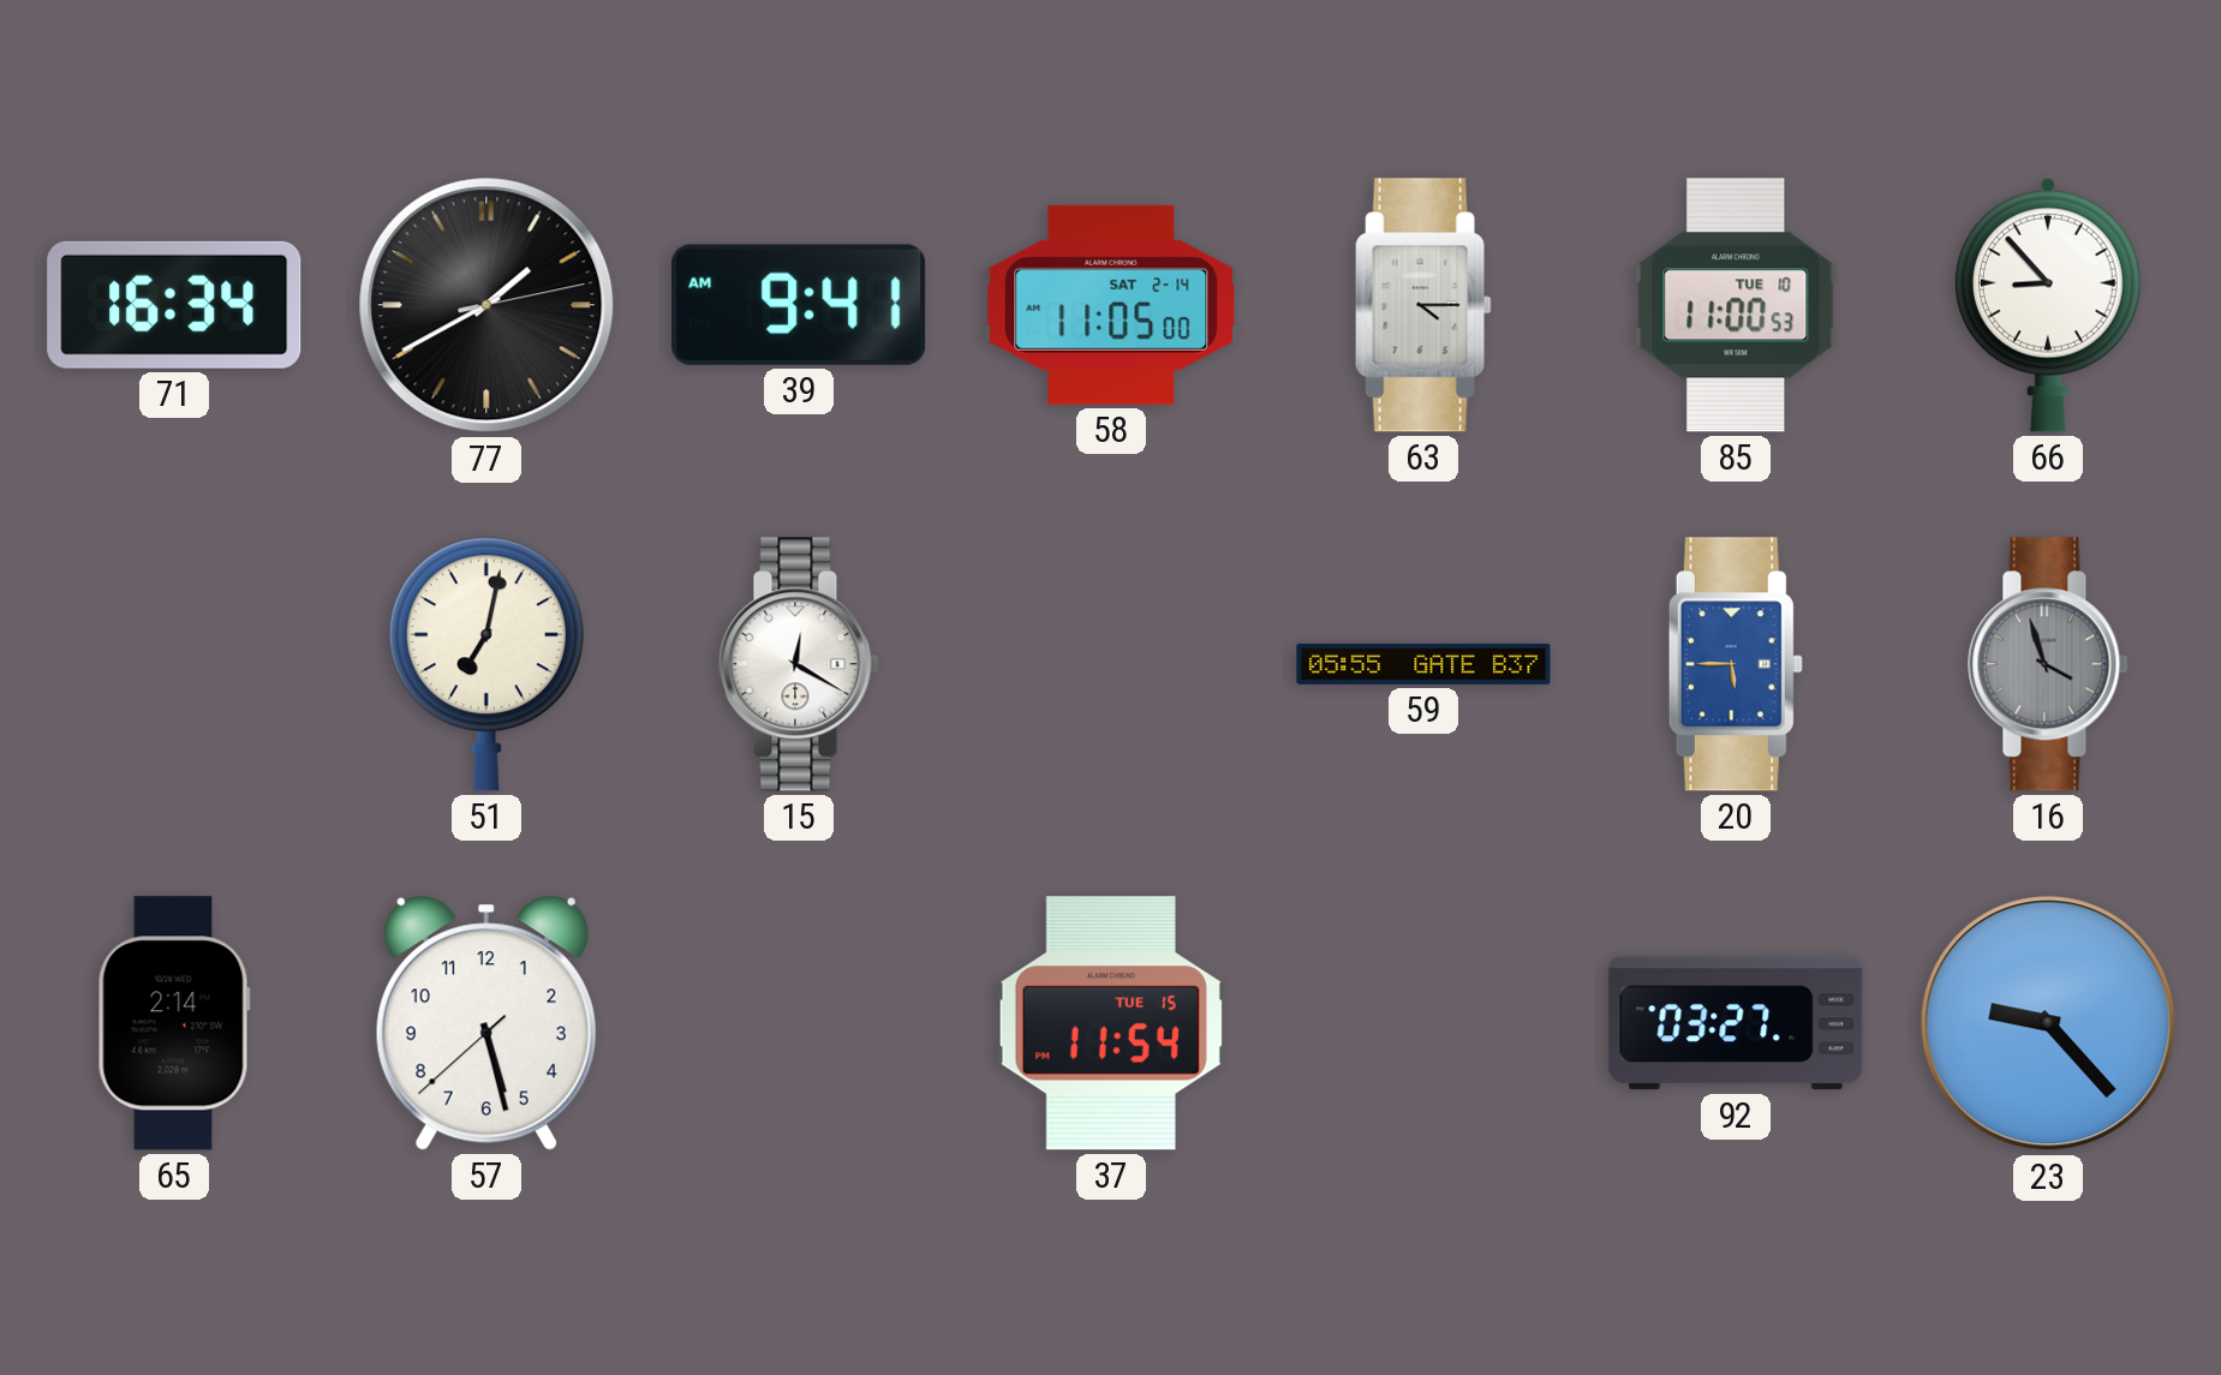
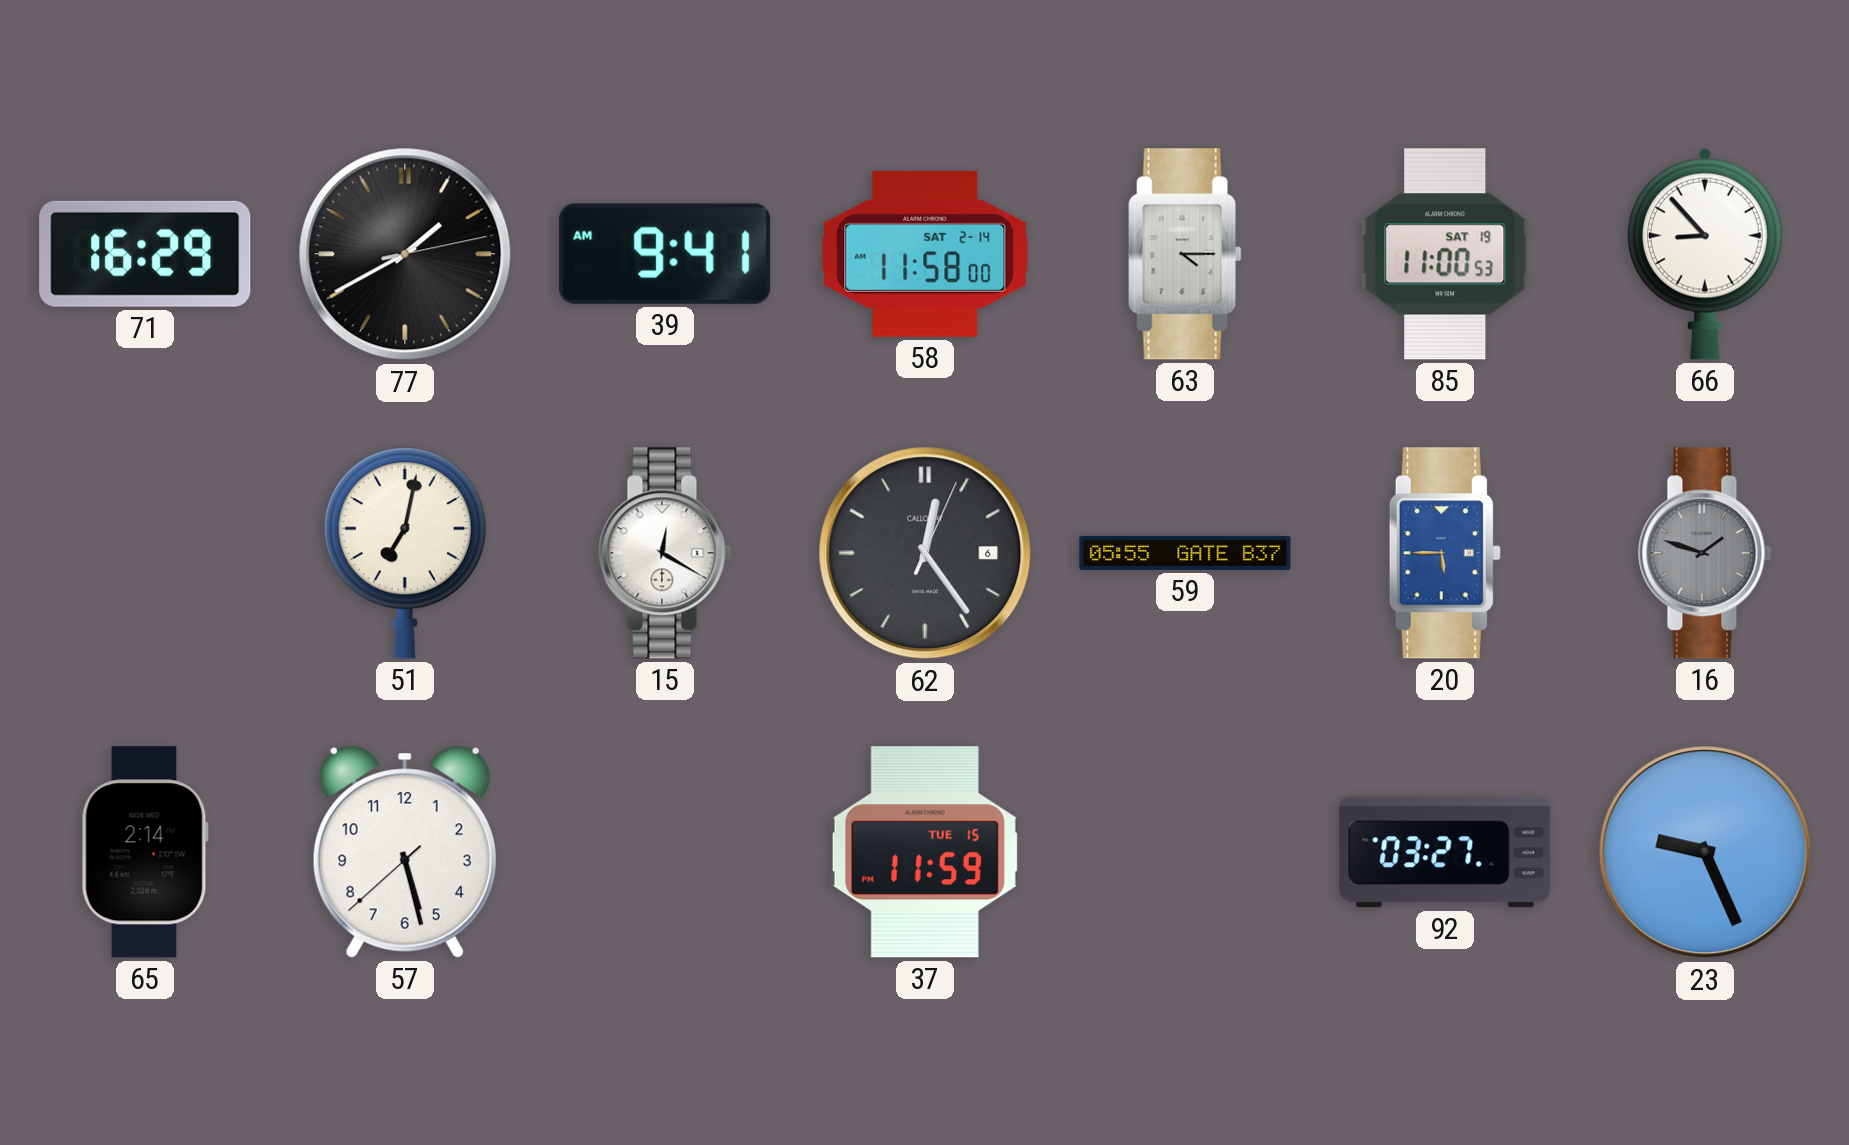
71: 16:34 -> 16:29 (145, 254)
58: 11:05 -> 11:58 (925, 254)
85 date: TUE 10 -> SAT 19 (1445, 254)
62: none -> 12:24 (925, 553)
16: 3:57 -> 1:48 (1705, 553)
37: 11:54 -> 11:59 (925, 852)
23: 9:23 -> 9:26 (1705, 852)
